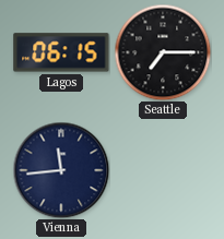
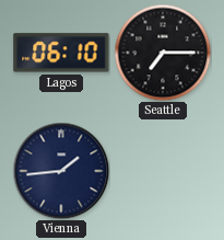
Lagos: 06:15 -> 06:10 (61, 53)
Vienna: 11:44 -> 1:44 (61, 171)
